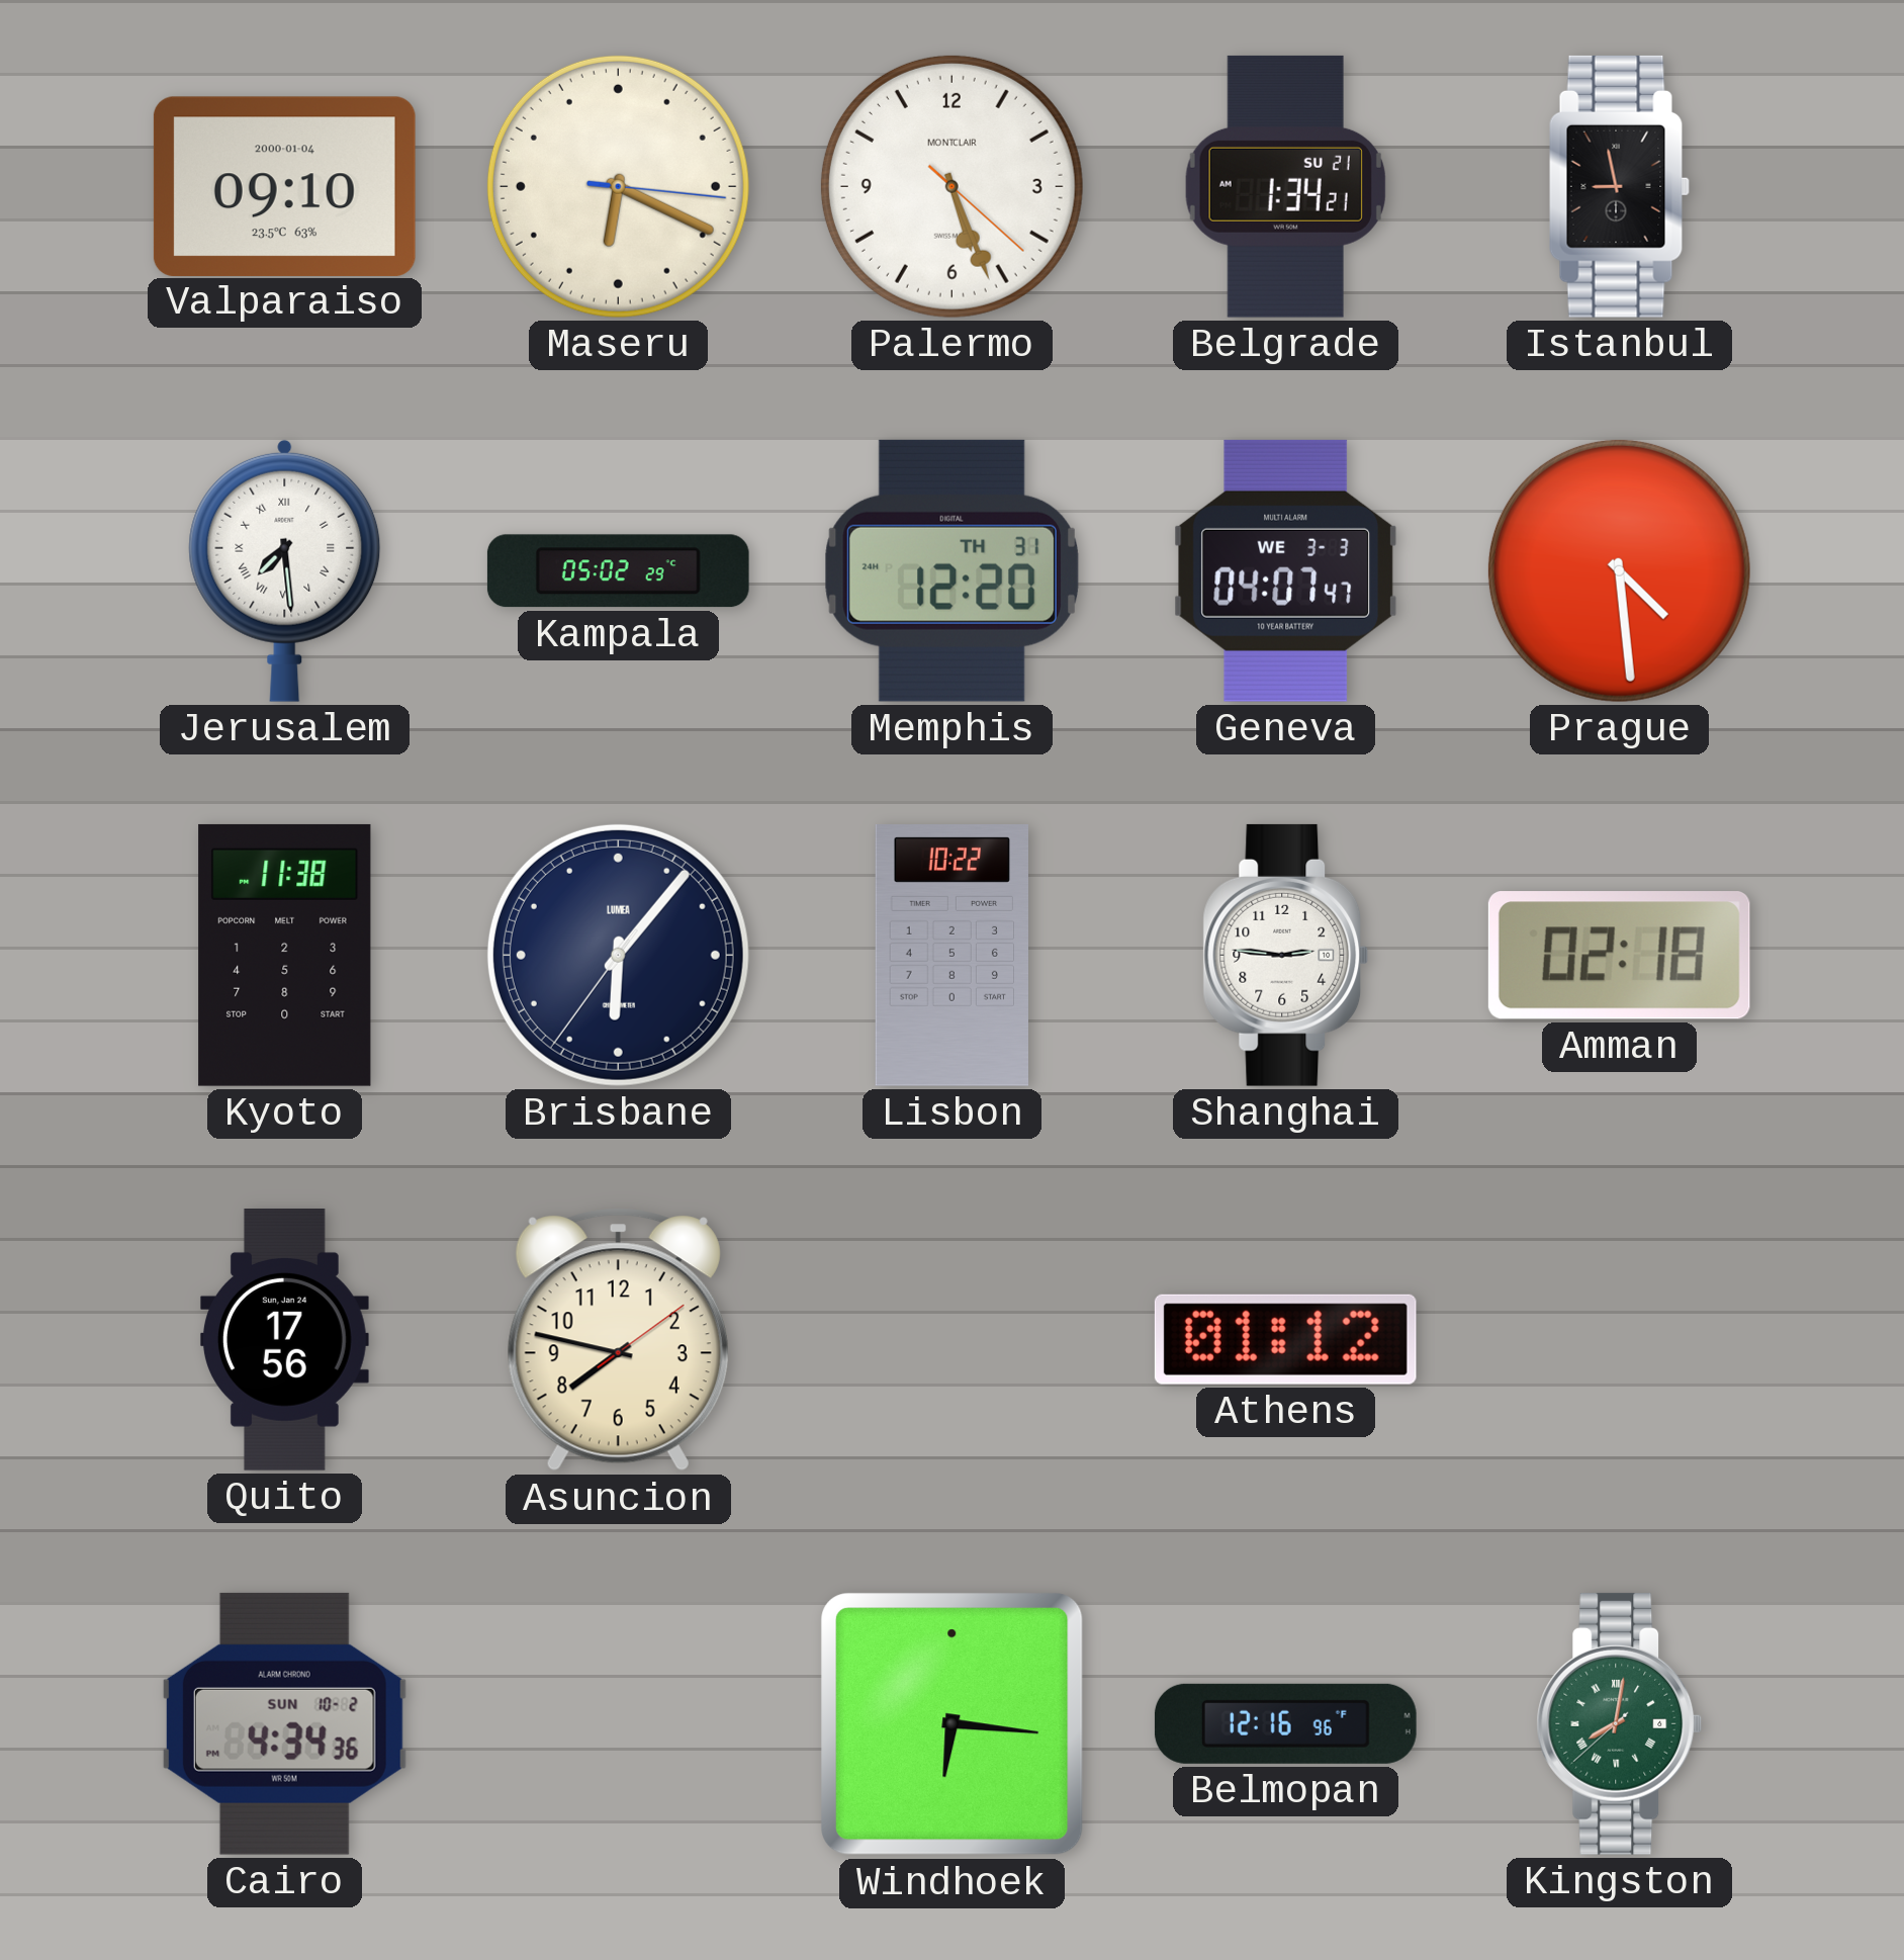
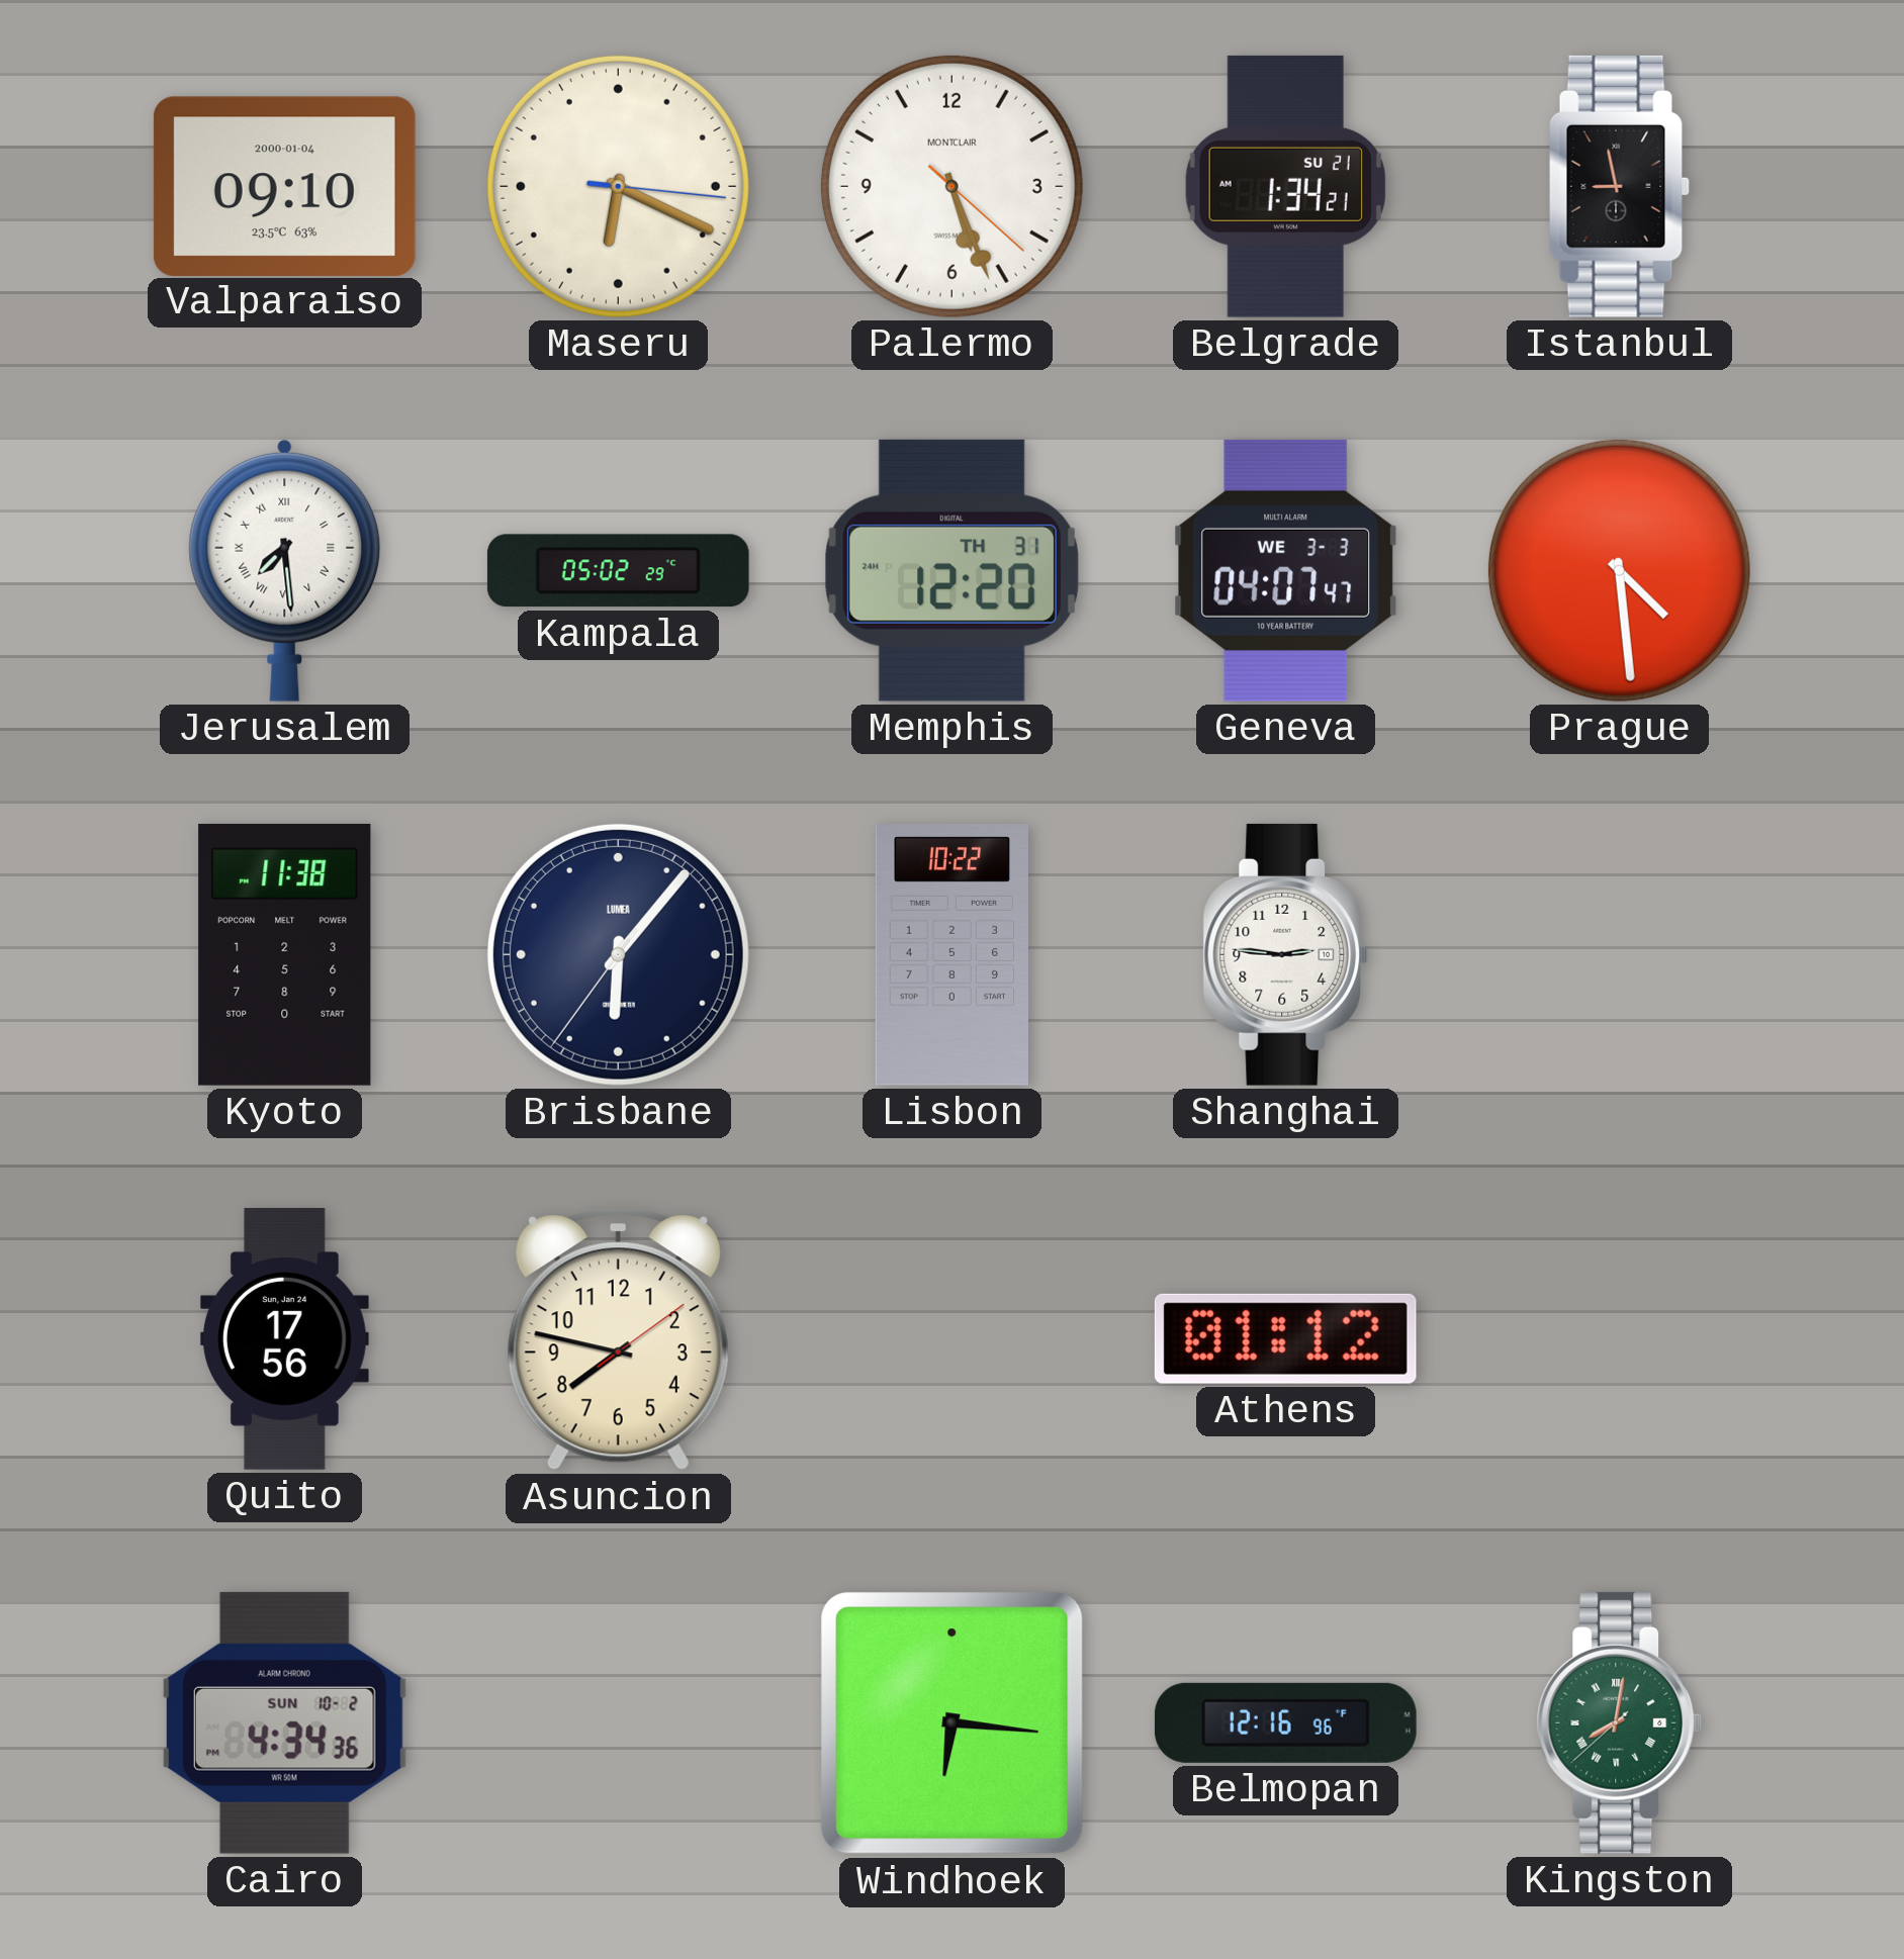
Amman: 02:18 -> none (1619, 956)
